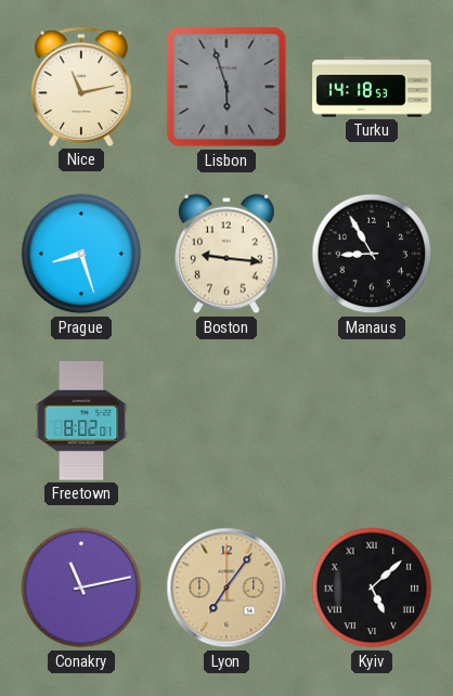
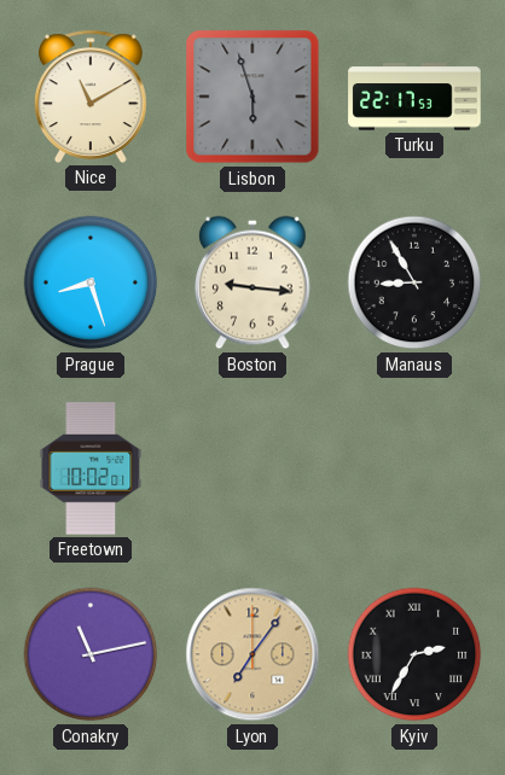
Nice: 11:13 -> 11:10 (92, 97)
Turku: 14:18 -> 22:17 (414, 97)
Freetown: 8:02 -> 10:02 (91, 468)
Kyiv: 5:08 -> 2:35 (414, 654)
